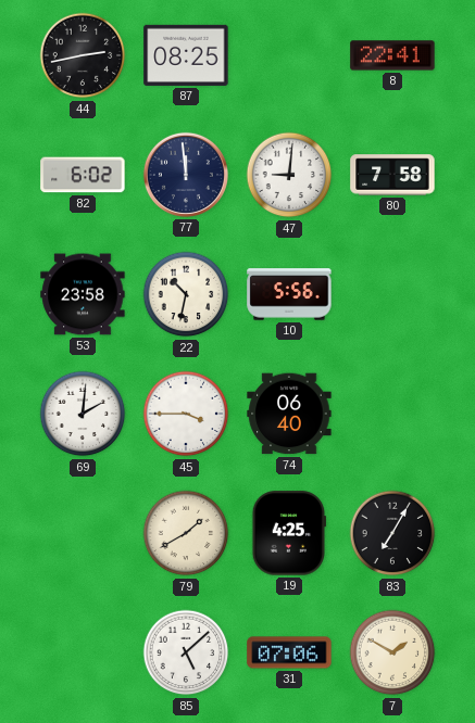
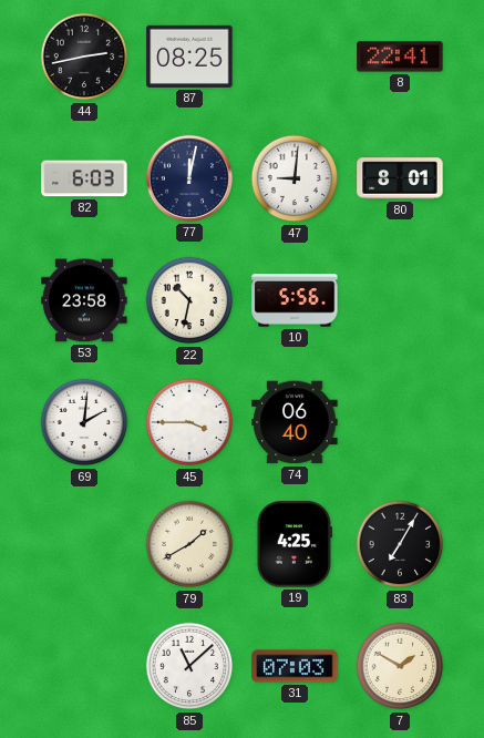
82: 6:02 -> 6:03 (84, 178)
77: 11:59 -> 12:02 (189, 178)
80: 7:58 -> 8:01 (400, 178)
85: 5:08 -> 11:08 (189, 666)
31: 07:06 -> 07:03 (295, 666)
